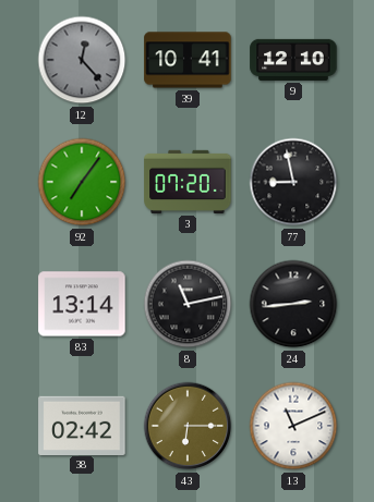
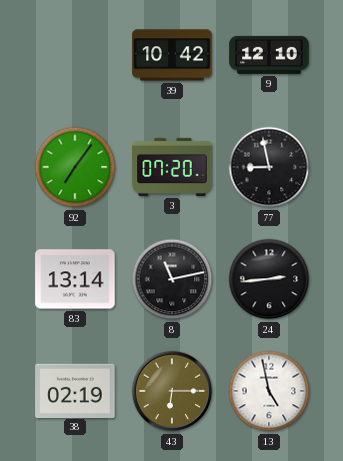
12: 12:23 -> none (82, 60)
39: 10:41 -> 10:42 (172, 55)
38: 02:42 -> 02:19 (75, 390)
13: 11:11 -> 4:58 (269, 391)
